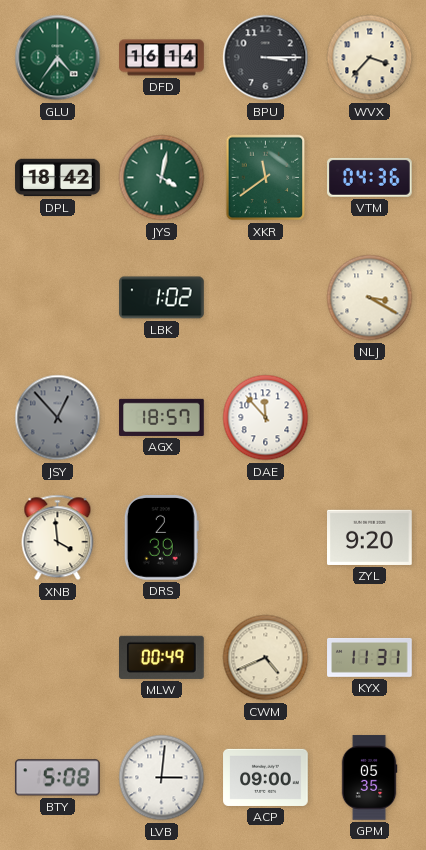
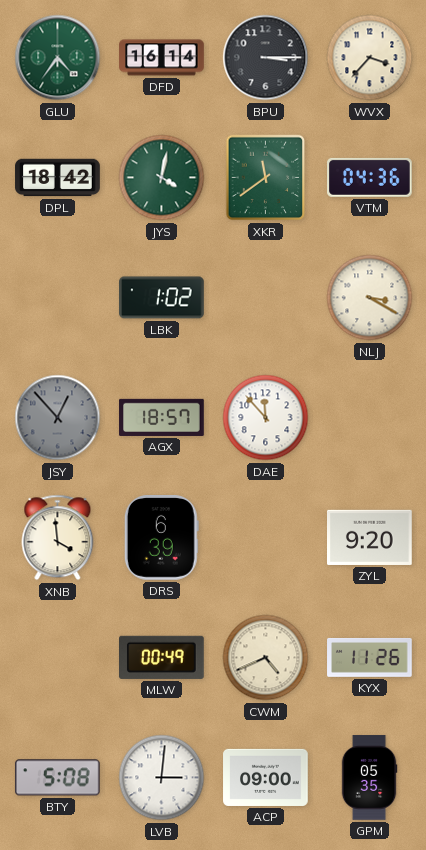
DRS: 2:39 -> 6:39 (161, 538)
KYX: 11:31 -> 11:26 (370, 657)
